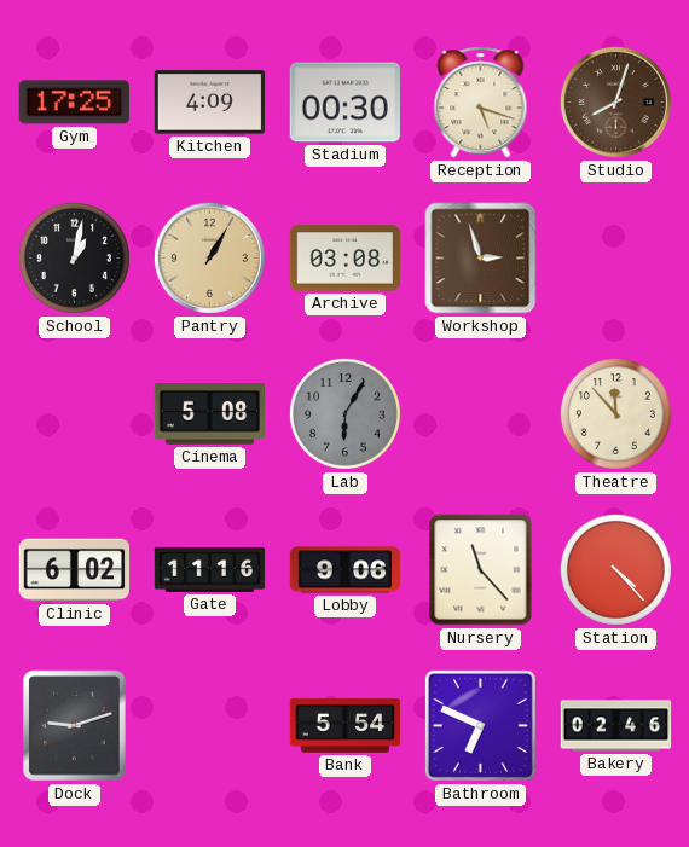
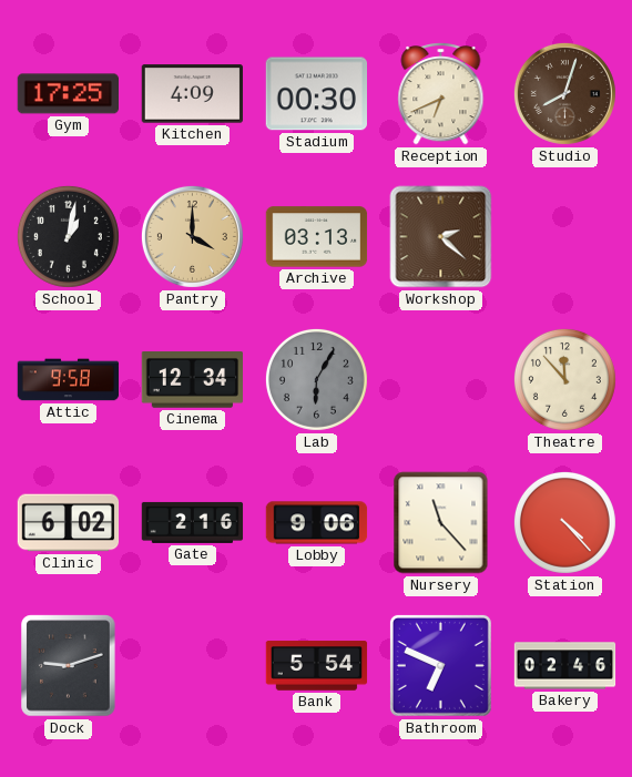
Reception: 5:18 -> 6:41 (441, 94)
Pantry: 1:05 -> 4:00 (192, 236)
Archive: 03:08 -> 03:13 (317, 237)
Workshop: 2:57 -> 2:22 (441, 237)
Attic: none -> 9:58 (69, 380)
Cinema: 5:08 -> 12:34 (192, 380)
Gate: 11:16 -> 2:16 (193, 522)
